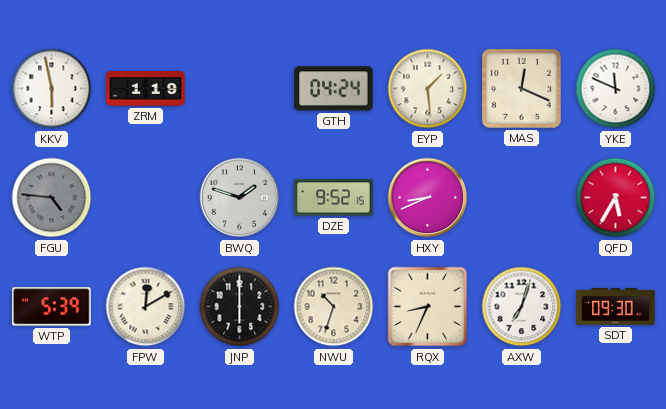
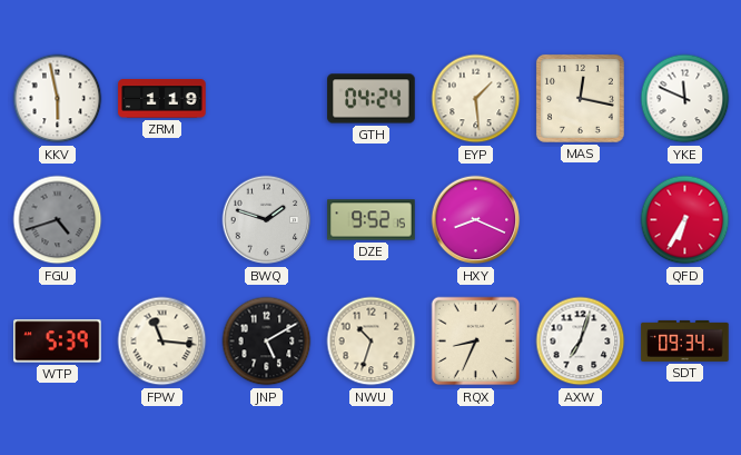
MAS: 12:19 -> 12:17 (580, 98)
FGU: 4:46 -> 4:42 (58, 220)
HXY: 8:41 -> 8:19 (476, 220)
QFD: 5:35 -> 6:35 (685, 220)
FPW: 12:10 -> 11:16 (162, 342)
JNP: 6:00 -> 5:10 (267, 342)
SDT: 09:30 -> 09:34 (685, 340)
